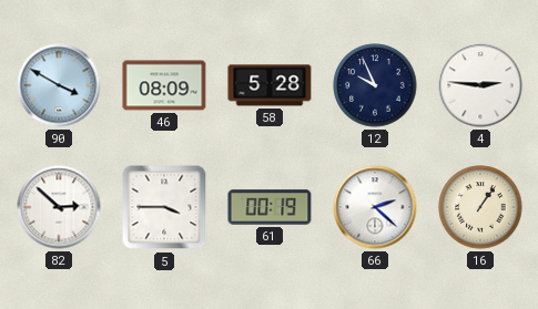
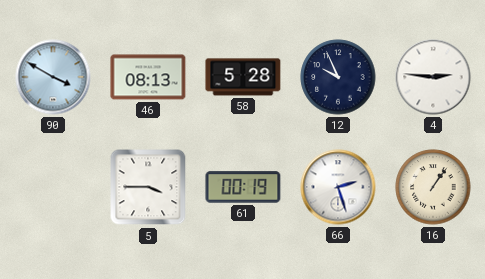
46: 08:09 -> 08:13 (148, 77)
82: 2:52 -> none (59, 207)
66: 2:22 -> 2:27 (338, 187)
